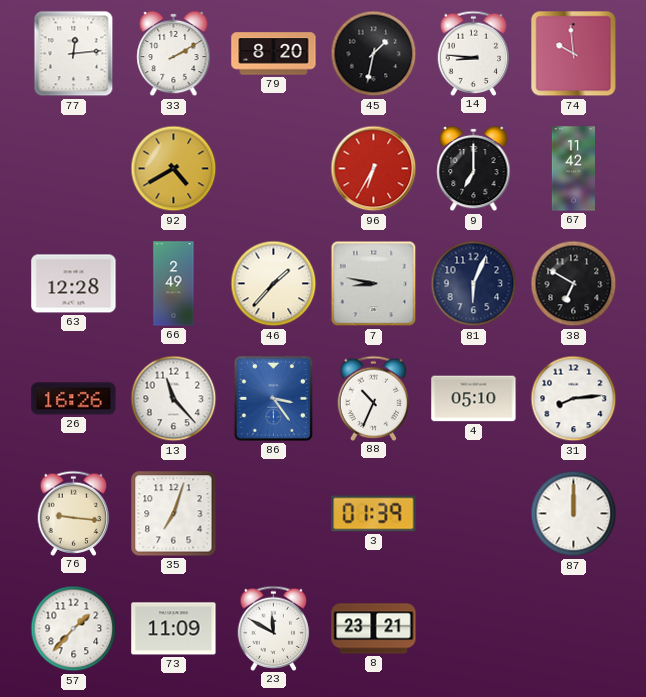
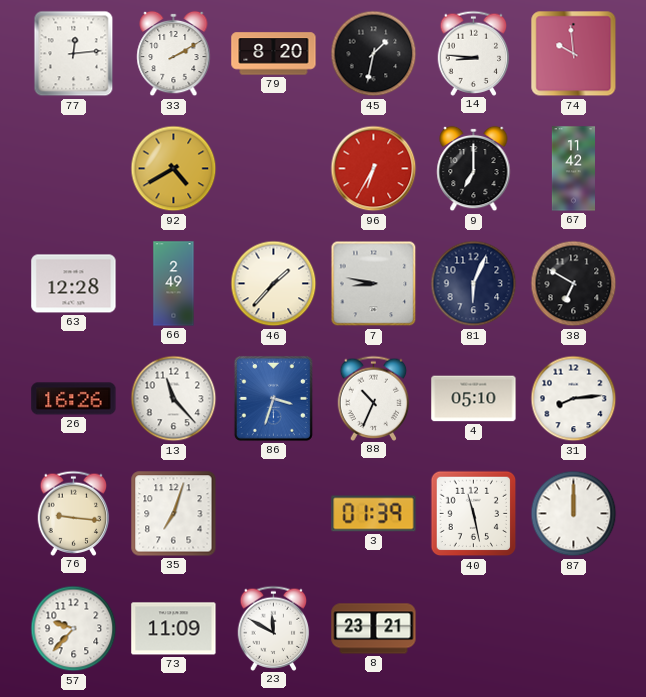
86: 3:24 -> 3:33 (273, 398)
40: none -> 11:28 (474, 514)
57: 1:37 -> 9:37 (74, 629)
